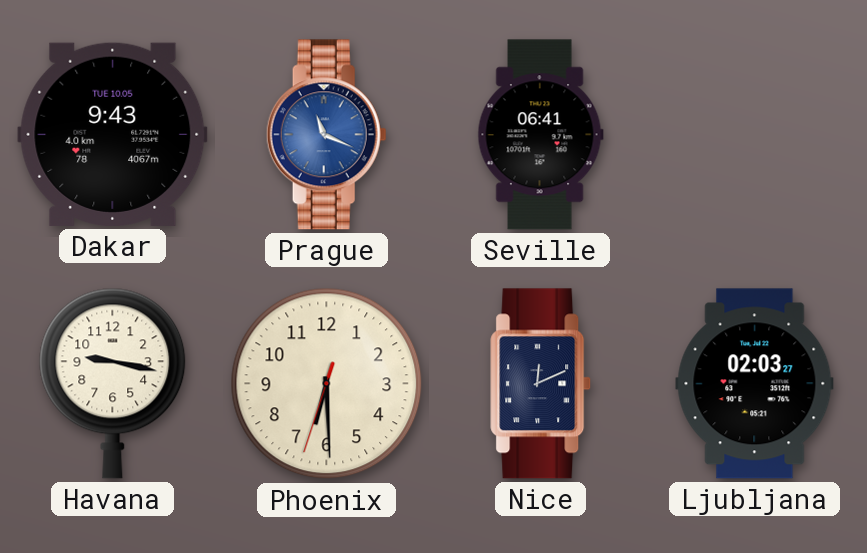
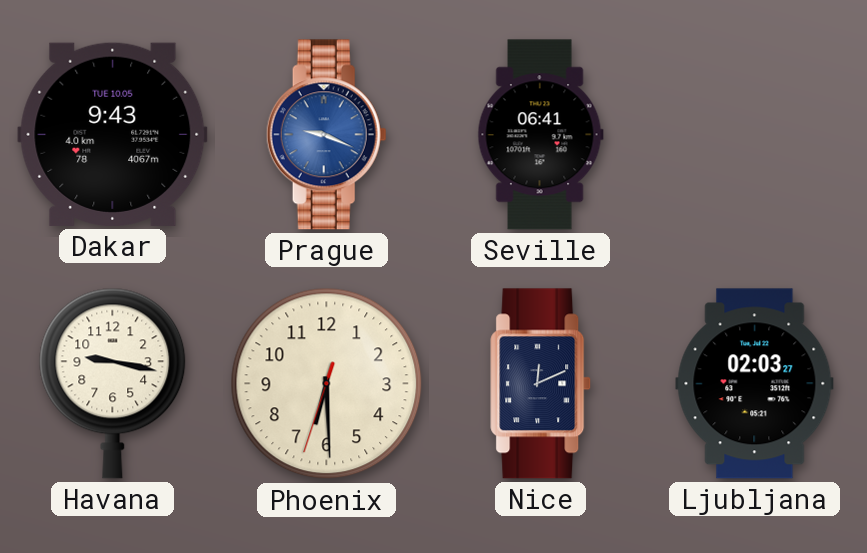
Prague: 11:19 -> 9:19 (326, 135)
